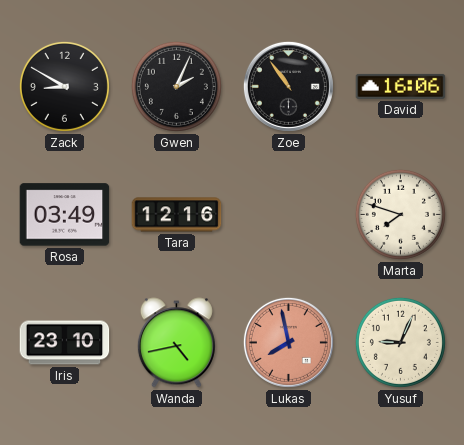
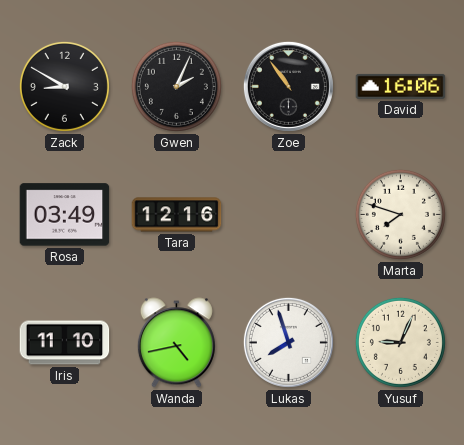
Iris: 23:10 -> 11:10 (65, 343)
Lukas: 7:58 -> 7:57 (288, 342)
Lukas dial: salmon -> white (288, 342)
